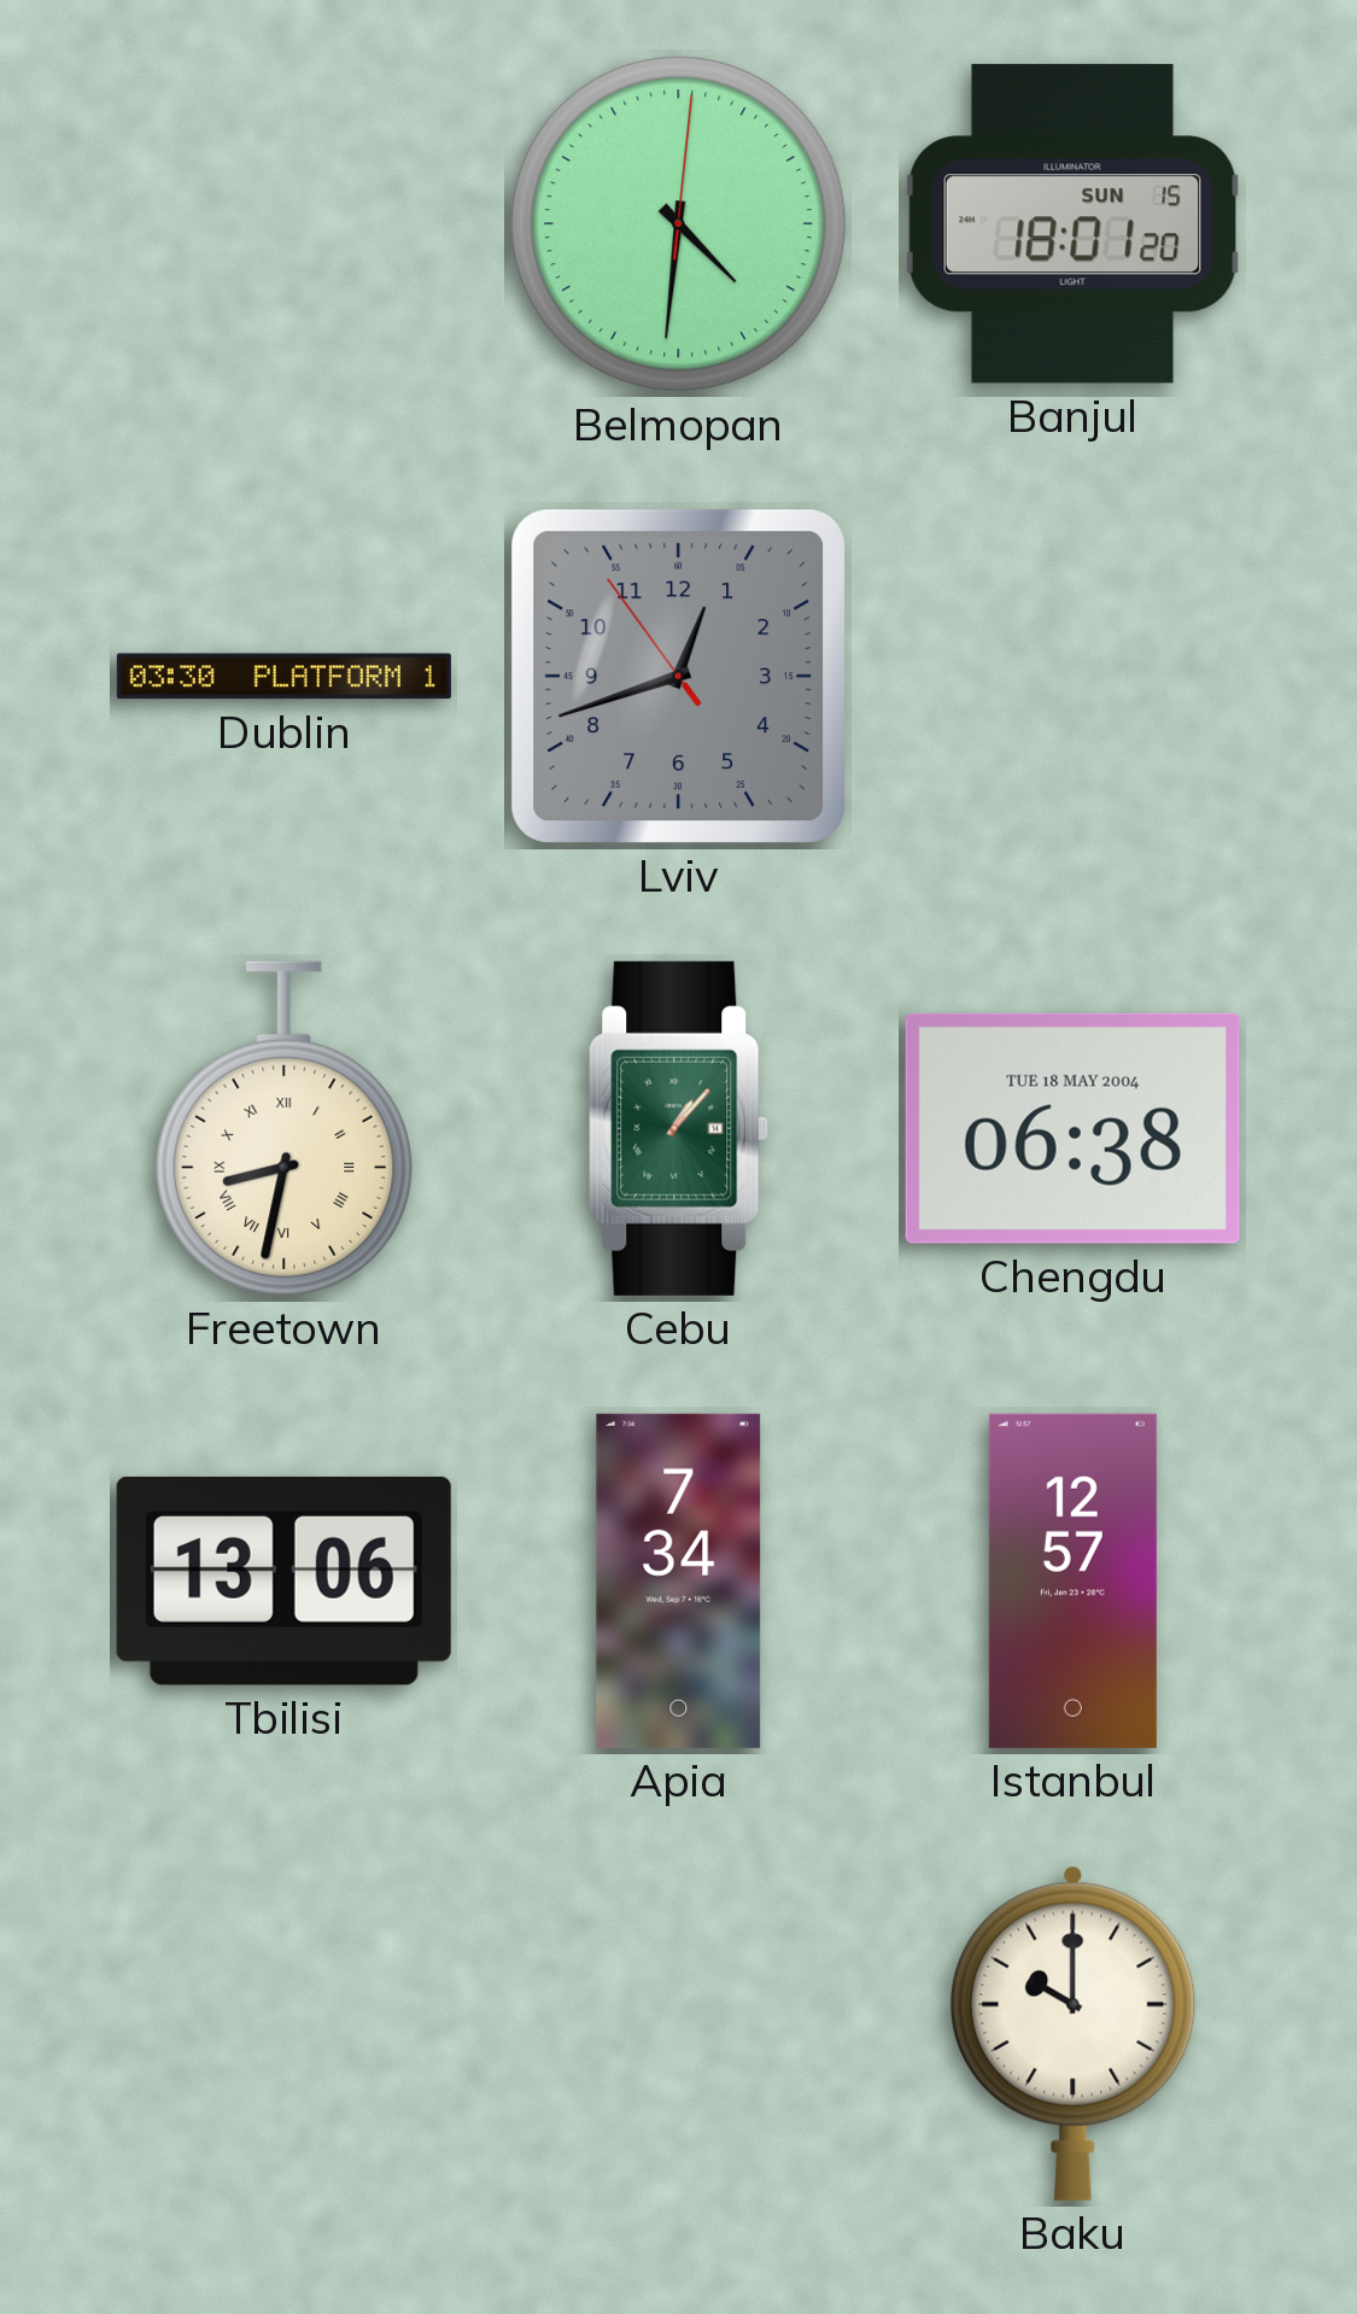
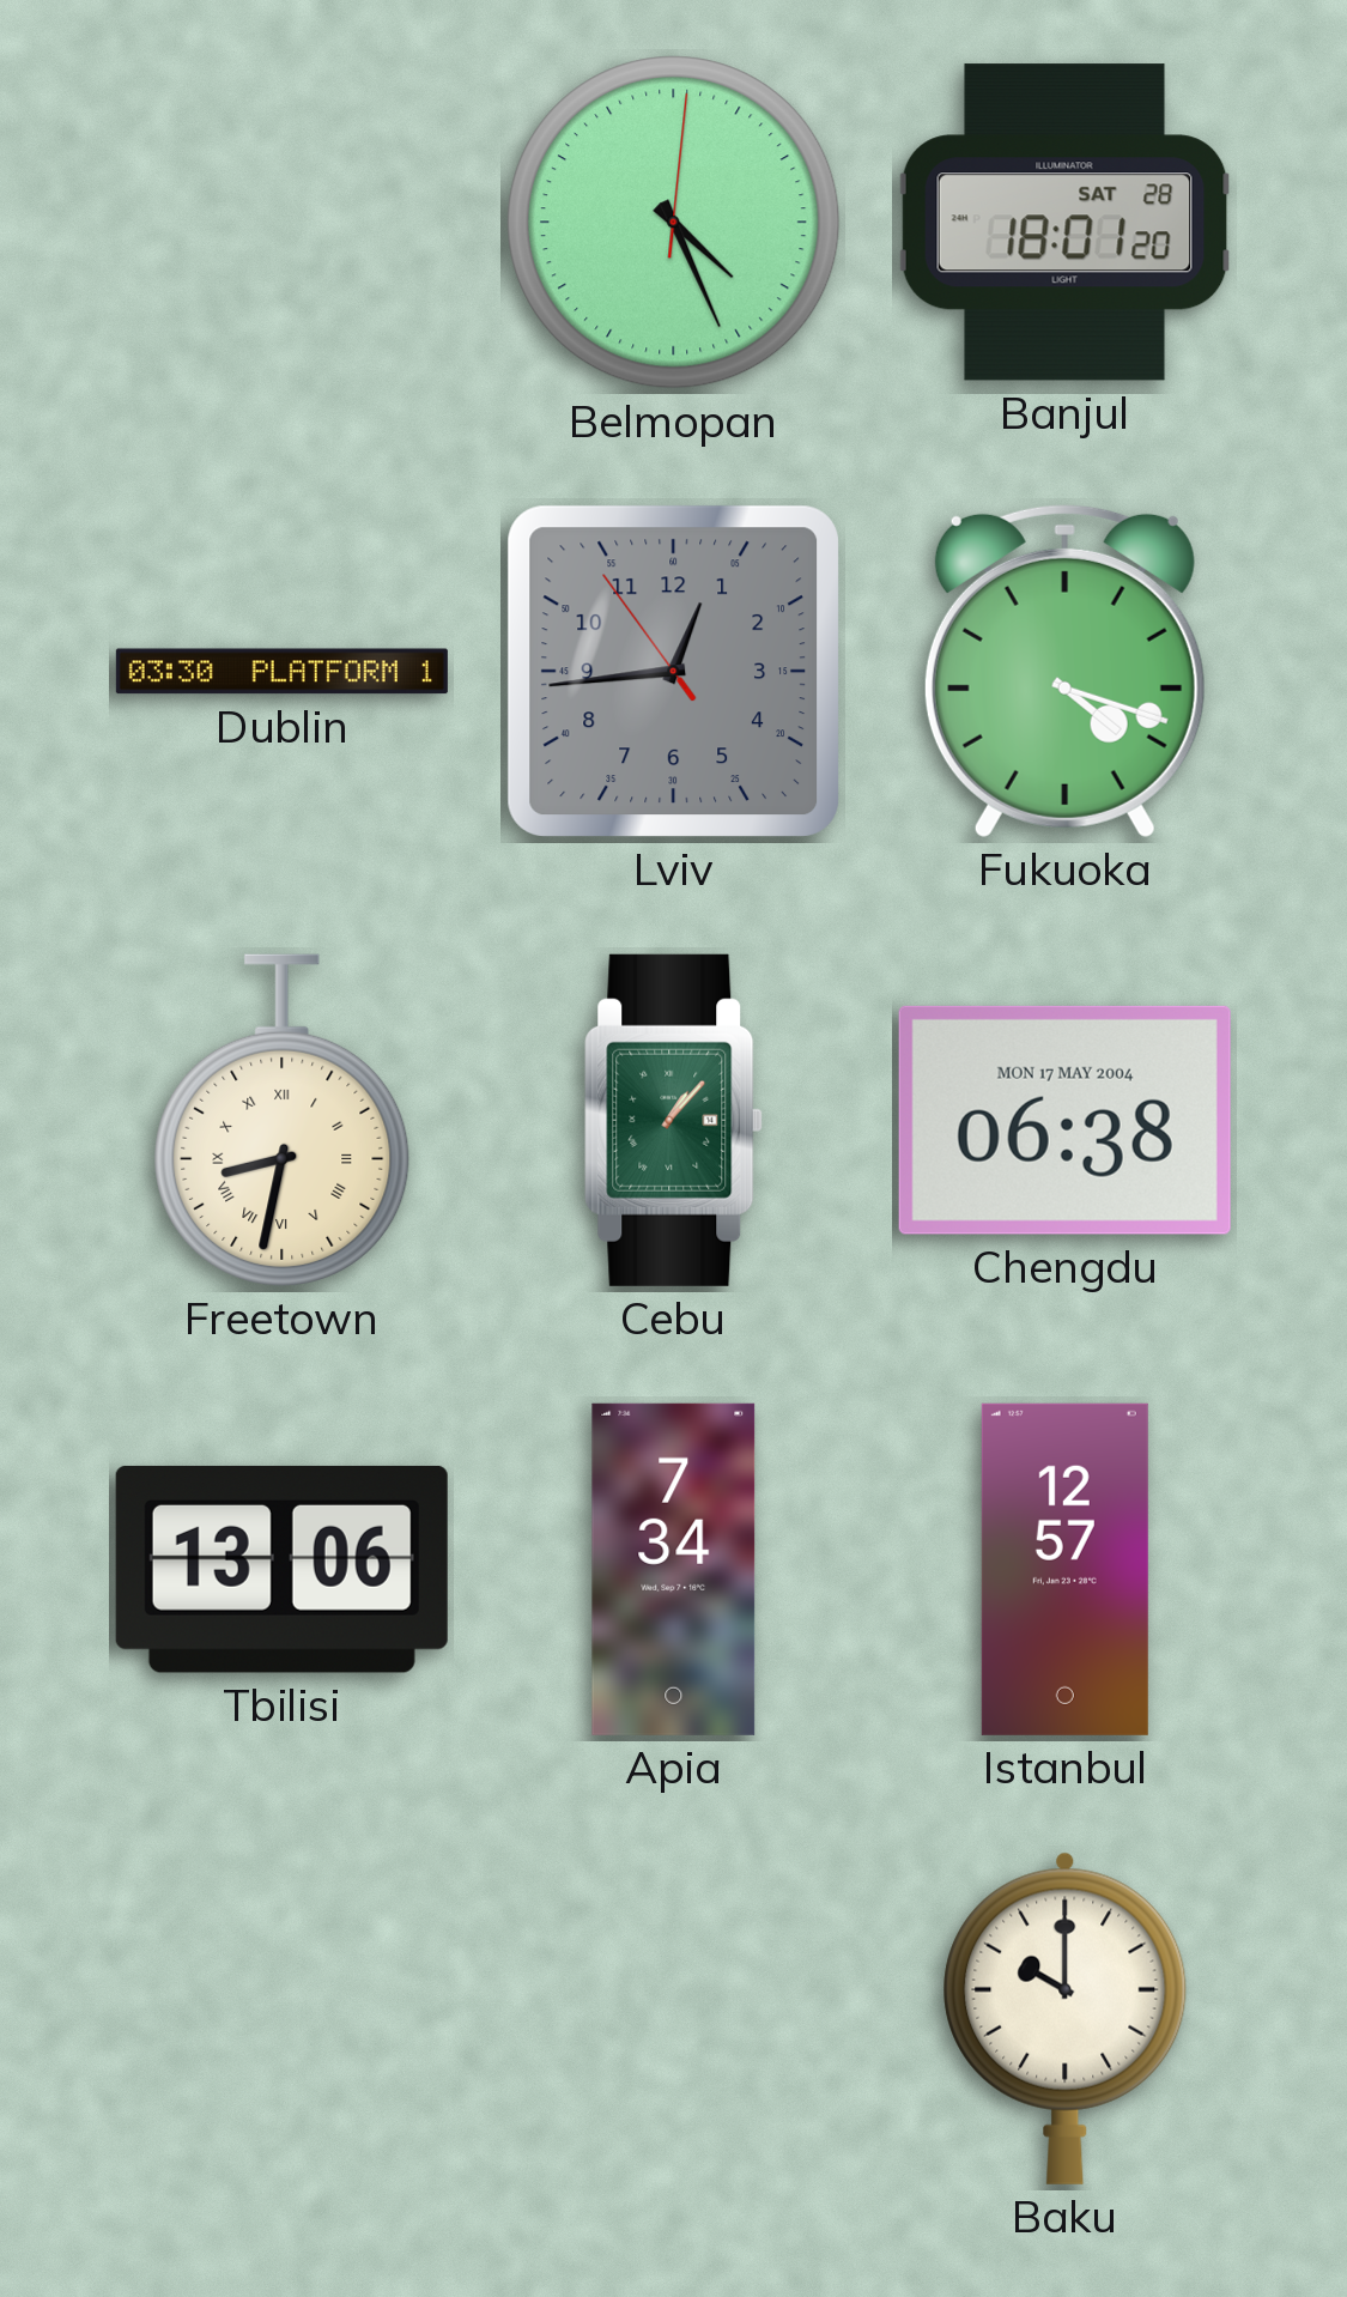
Belmopan: 4:31 -> 4:26 (674, 223)
Banjul date: SUN 15 -> SAT 28 (1066, 223)
Lviv: 12:41 -> 12:43 (673, 671)
Fukuoka: none -> 4:18 (1064, 671)
Chengdu date: TUE 18 MAY 2004 -> MON 17 MAY 2004 (1064, 1120)
